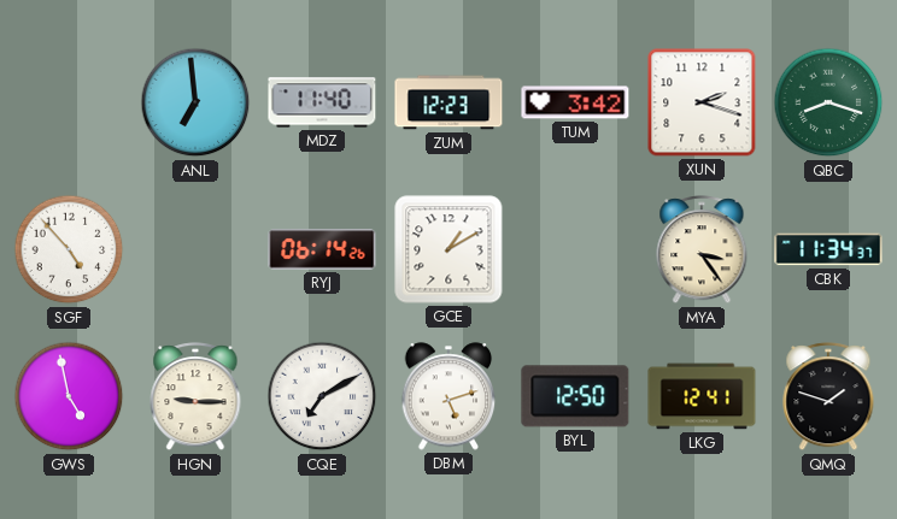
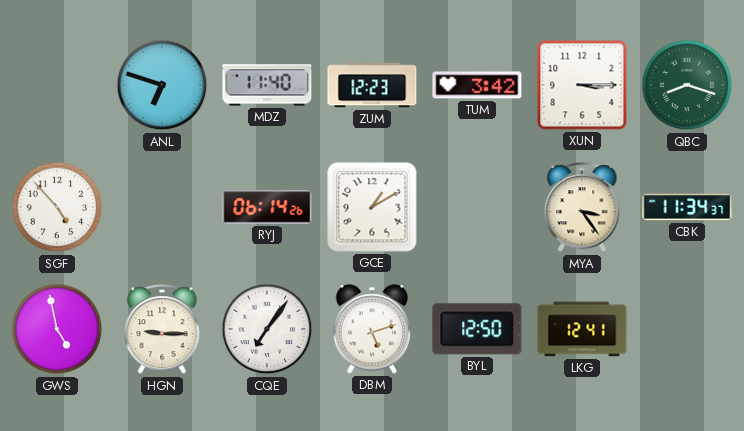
ANL: 6:59 -> 6:48 (162, 85)
XUN: 2:18 -> 3:15 (582, 85)
CQE: 7:10 -> 7:06 (267, 329)
QMQ: 1:48 -> none (828, 397)
